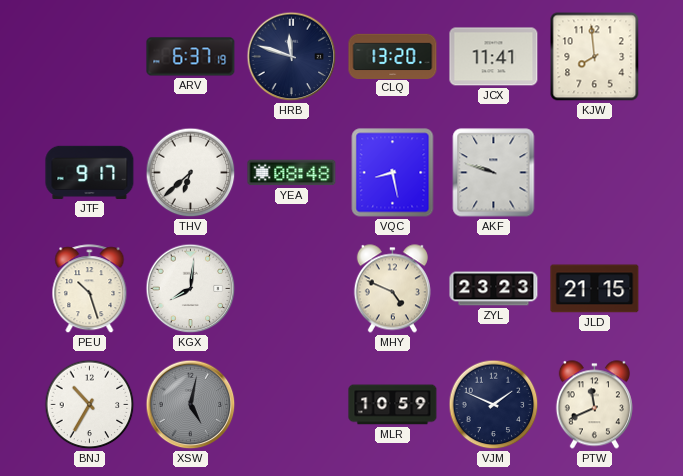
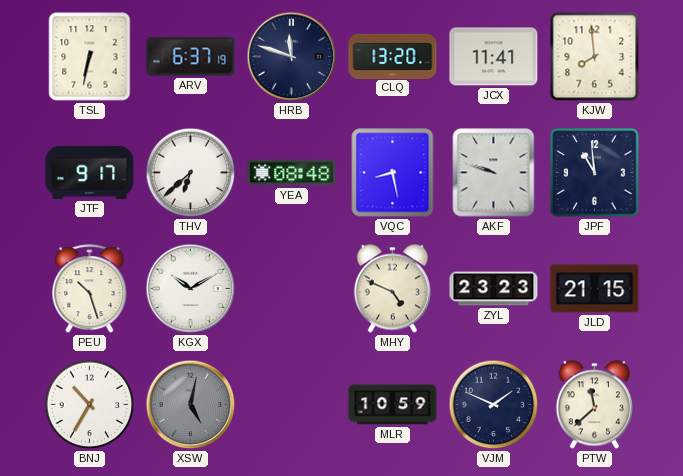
TSL: none -> 6:32 (90, 57)
JPF: none -> 10:59 (595, 173)
KGX: 8:01 -> 10:10 (191, 289)
PTW: 11:41 -> 11:38 (594, 405)
